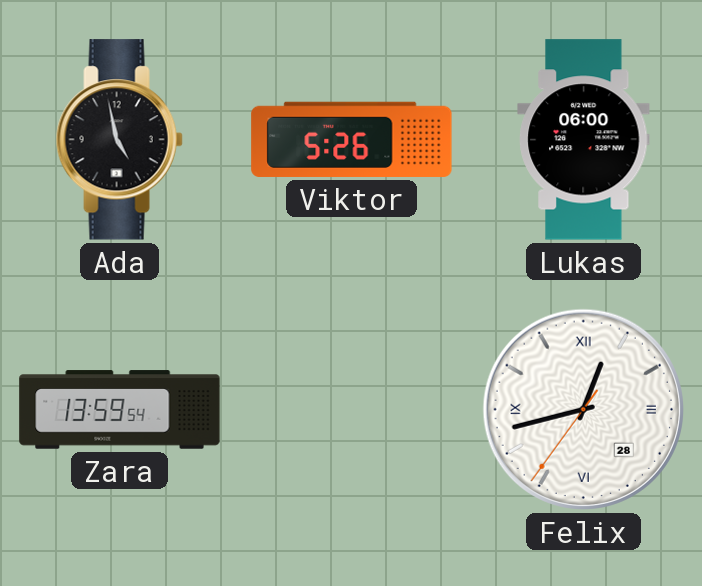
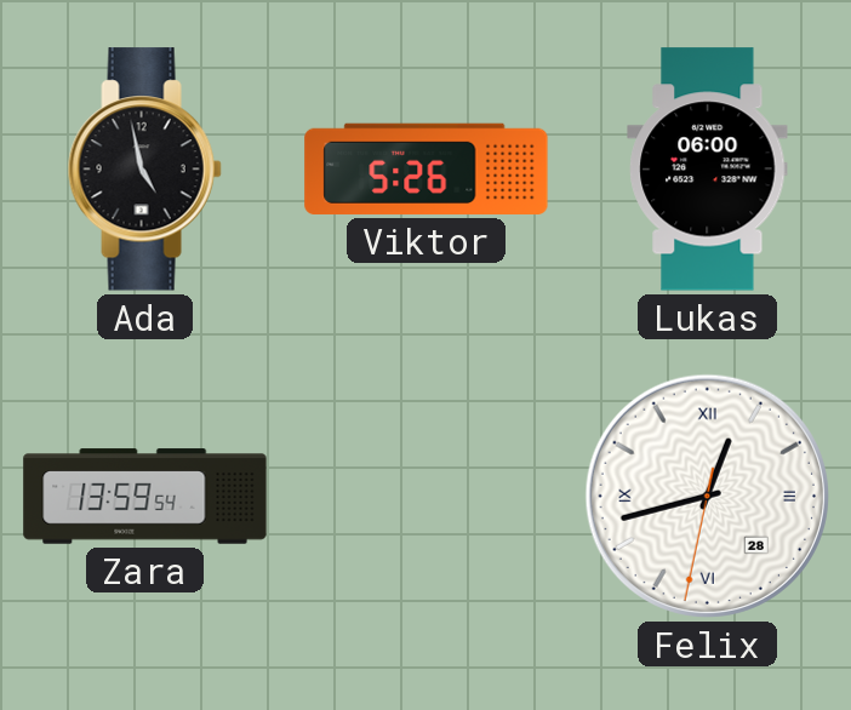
Felix: 12:42:36 -> 12:42:32 (707, 496)
